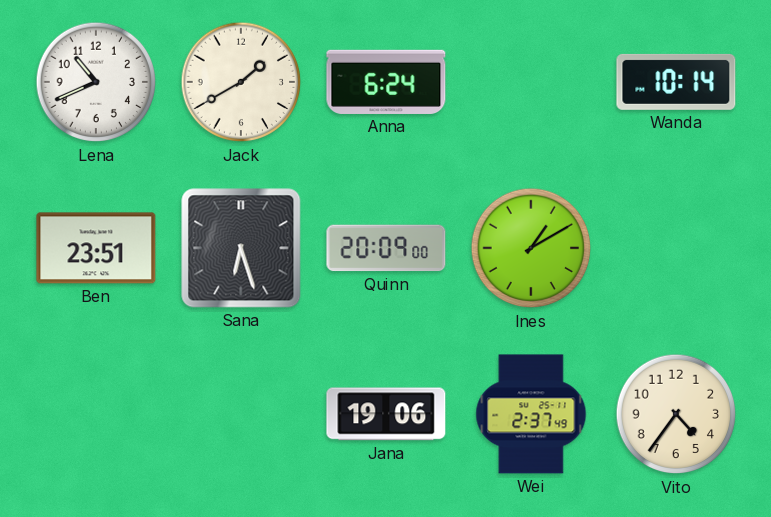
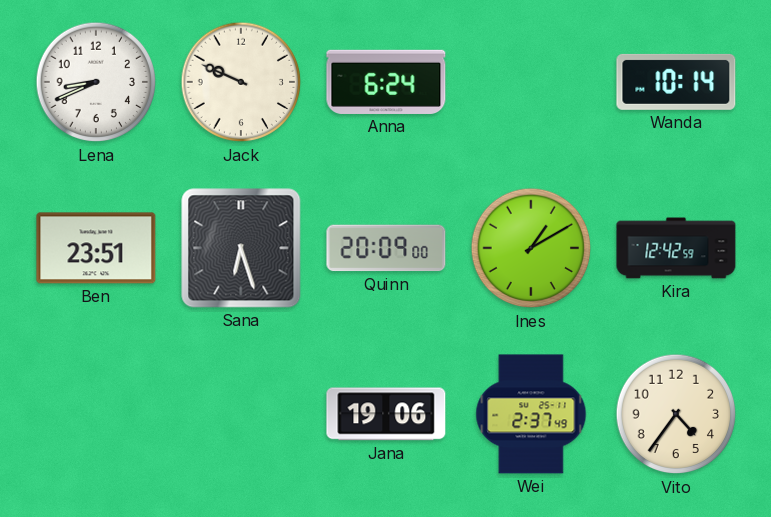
Lena: 10:41 -> 8:41 (96, 82)
Jack: 1:40 -> 9:49 (241, 82)
Kira: none -> 12:42 (676, 248)
